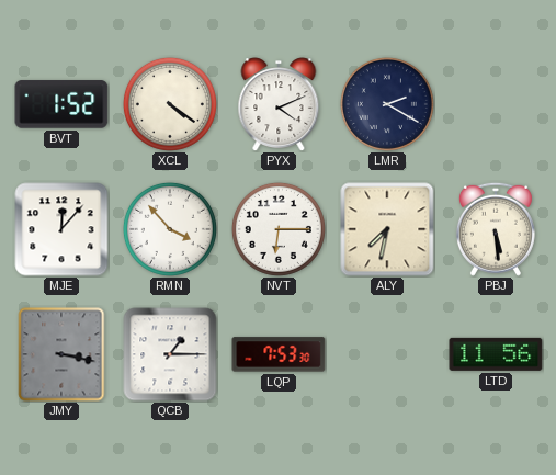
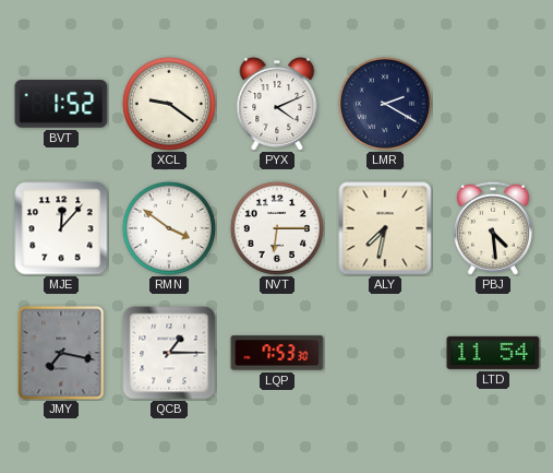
XCL: 4:21 -> 9:21 (169, 104)
RMN: 3:53 -> 3:51 (169, 228)
PBJ: 5:29 -> 4:29 (493, 228)
JMY: 3:17 -> 7:17 (61, 353)
LTD: 11:56 -> 11:54 (493, 353)
